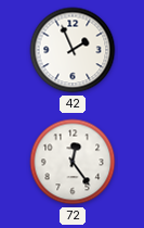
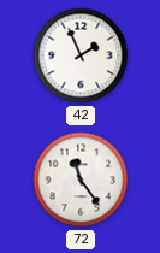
72: 12:24 -> 11:24 (81, 180)
